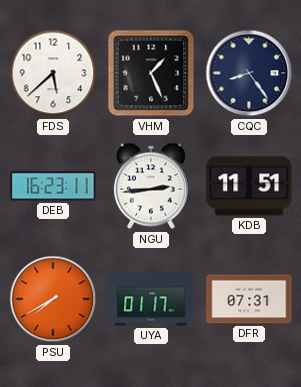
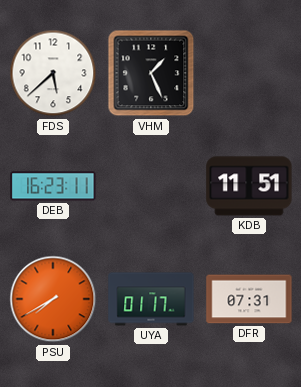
CQC: 8:24 -> none (249, 73)
NGU: 2:44 -> none (151, 186)
